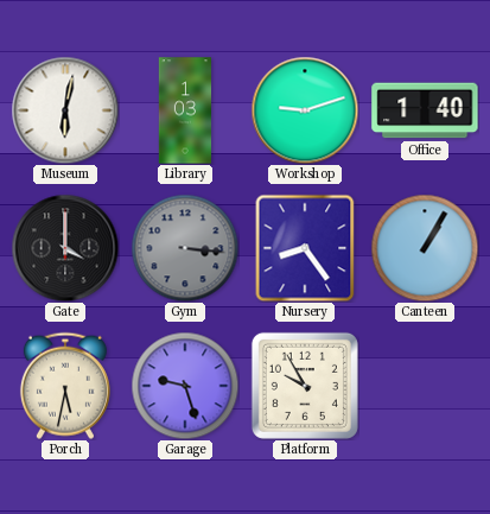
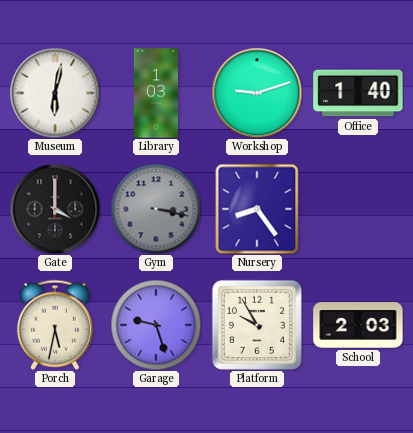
Gym: 3:16 -> 3:17 (156, 209)
Canteen: 1:05 -> none (425, 248)
School: none -> 2:03 (358, 325)
